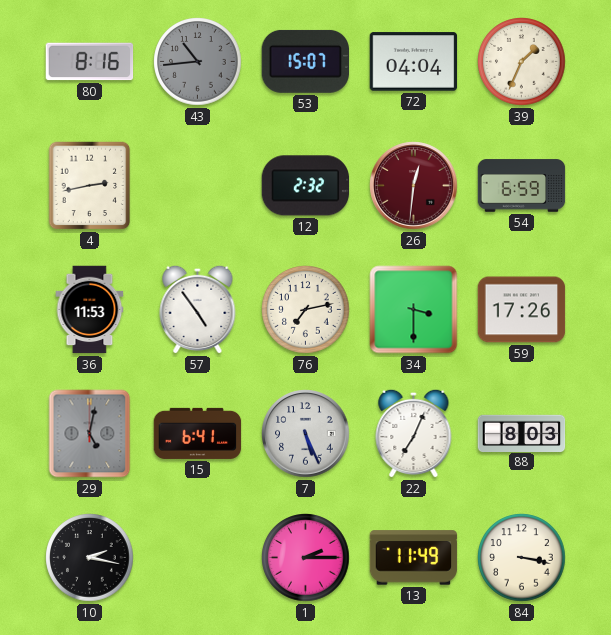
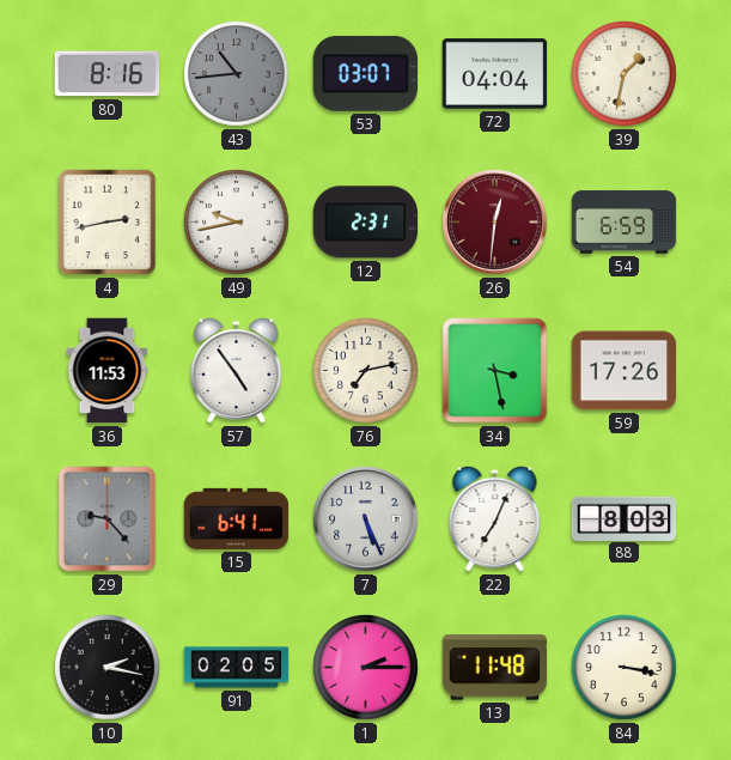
53: 15:07 -> 03:07 (365, 73)
39: 1:34 -> 1:32 (625, 74)
49: none -> 9:43 (237, 223)
12: 2:32 -> 2:31 (366, 223)
34: 3:30 -> 3:28 (495, 371)
29: 5:02 -> 9:23 (108, 519)
91: none -> 02:05 (237, 668)
13: 11:49 -> 11:48 (495, 668)
